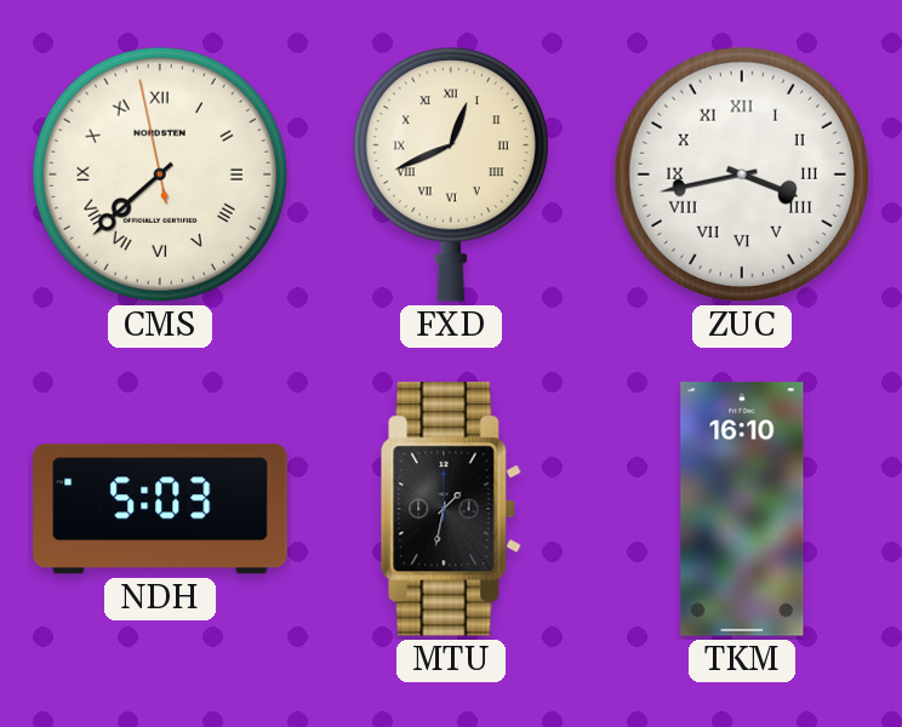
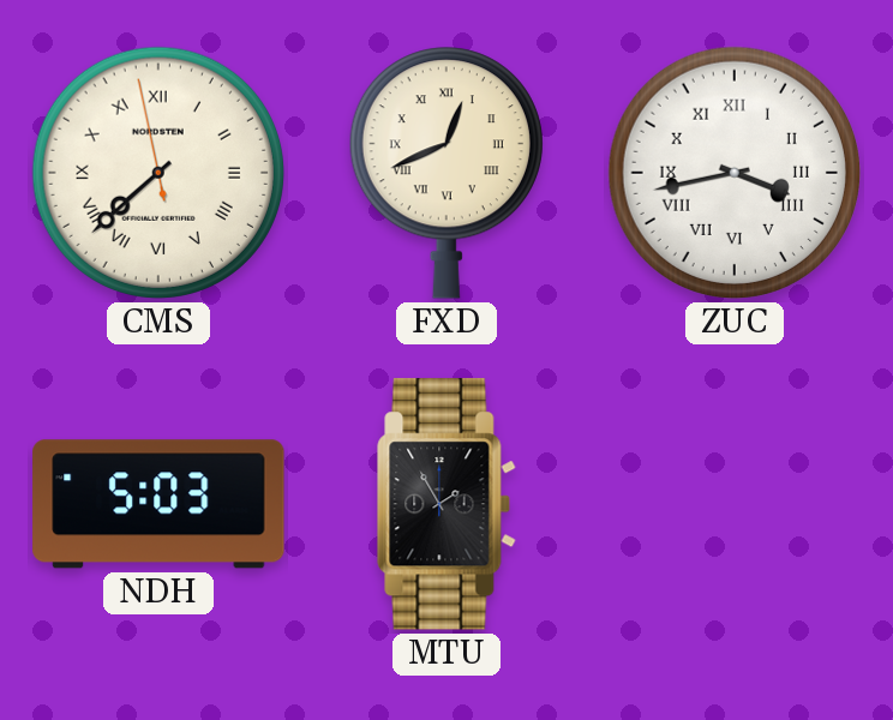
MTU: 1:32 -> 1:55 (446, 504)
TKM: 16:10 -> none (742, 509)
